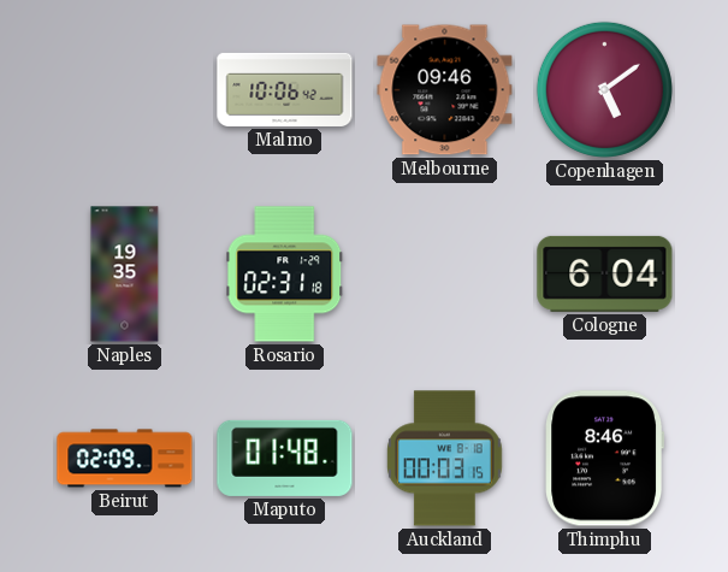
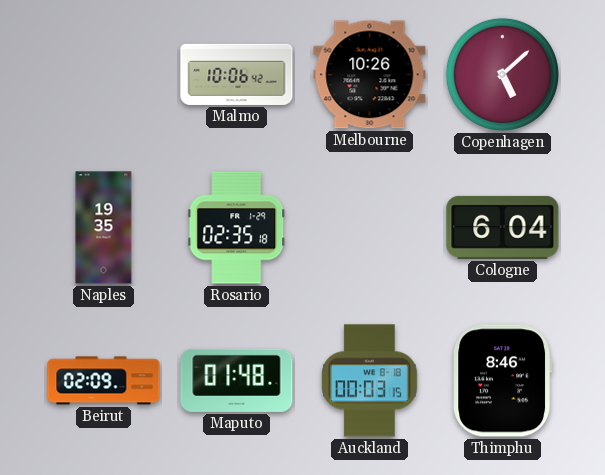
Melbourne: 09:46 -> 10:26 (370, 75)
Copenhagen: 5:09 -> 5:08 (502, 74)
Rosario: 02:31 -> 02:35 (237, 228)
